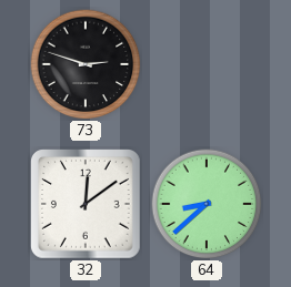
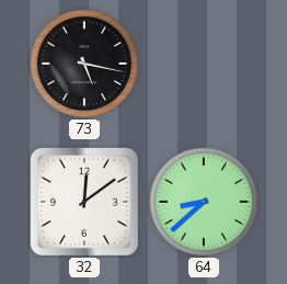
73: 2:48 -> 5:17 (84, 64)
